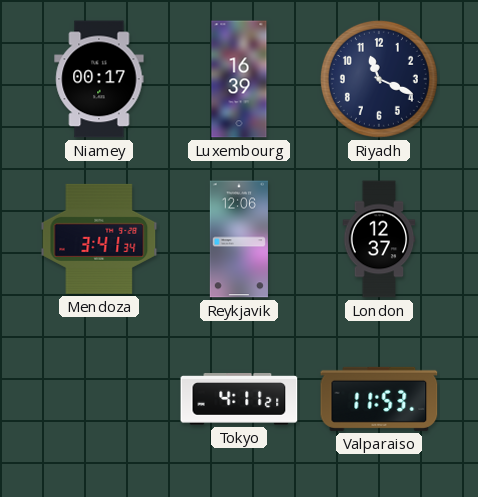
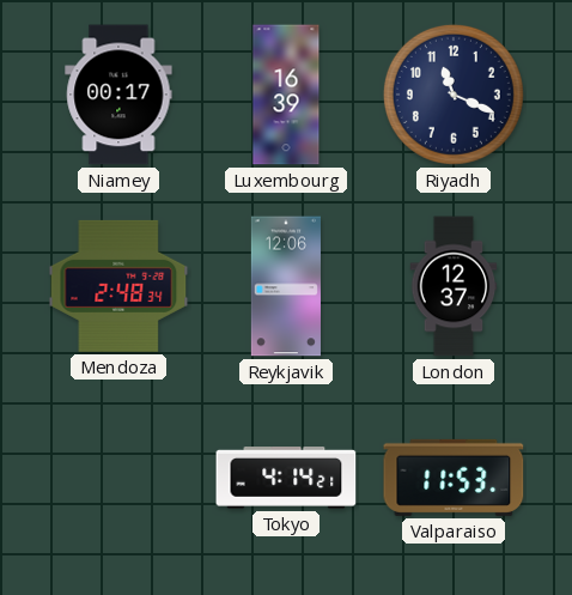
Mendoza: 3:41 -> 2:48 (118, 286)
Tokyo: 4:11 -> 4:14 (286, 478)
